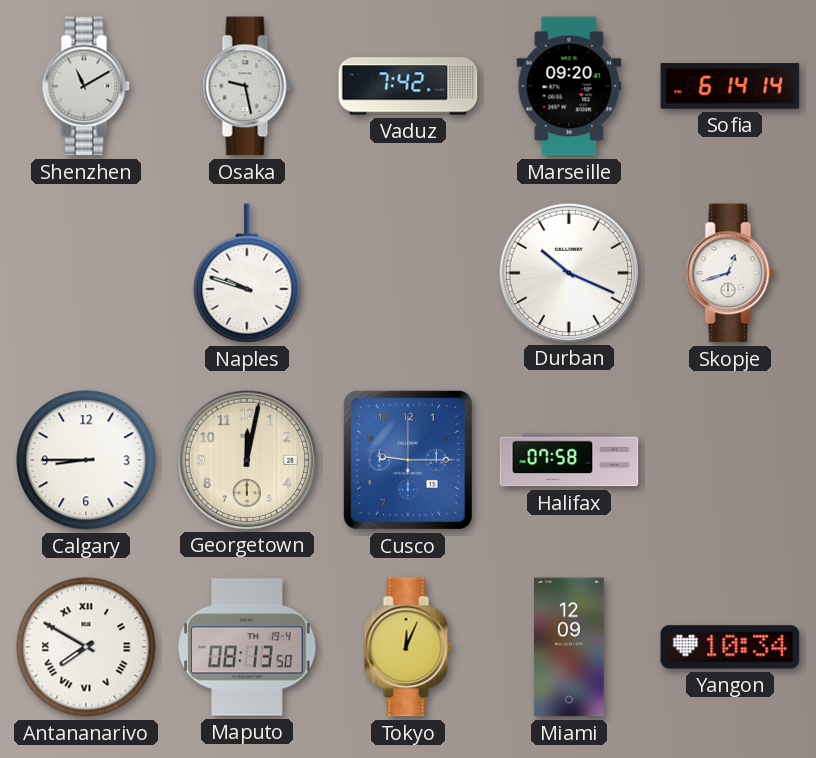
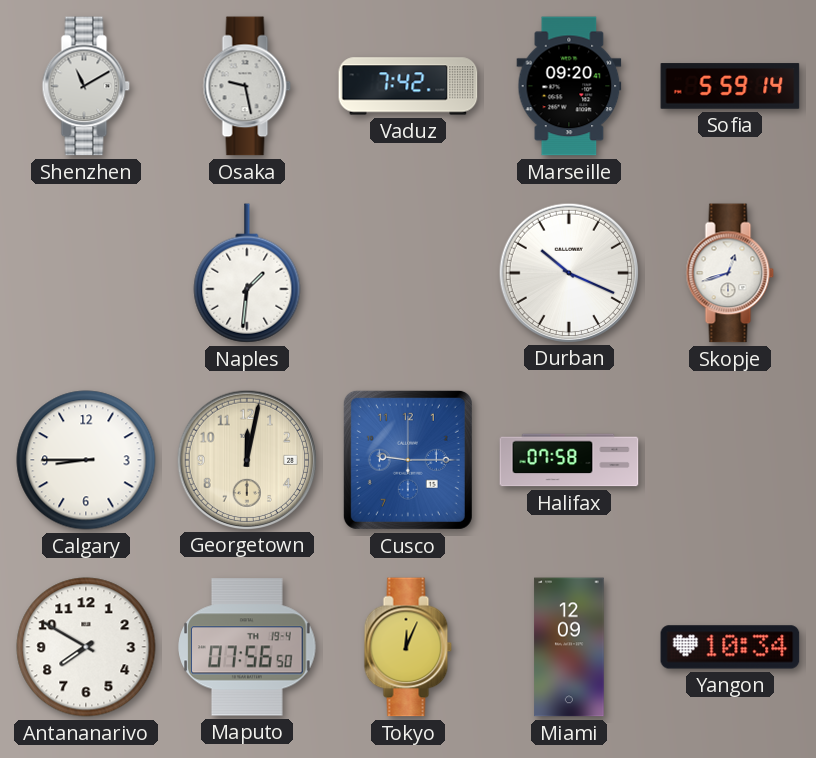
Sofia: 6:14 -> 5:59 (730, 86)
Naples: 9:48 -> 1:31 (247, 273)
Antananarivo numerals: Roman -> Arabic (86, 647)
Maputo: 08:13 -> 07:56 (247, 647)
